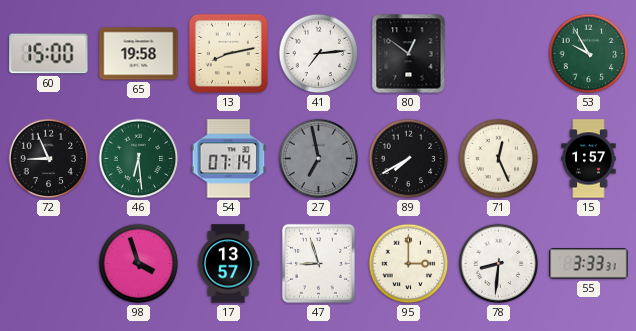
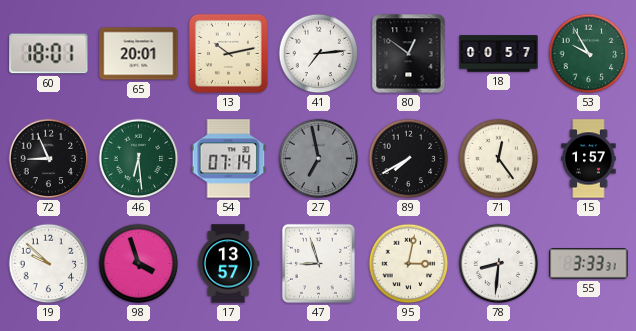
60: 15:00 -> 18:01 (49, 54)
65: 19:58 -> 20:01 (139, 54)
13: 8:13 -> 10:13 (228, 53)
18: none -> 00:57 (499, 54)
71: 12:26 -> 12:24 (499, 159)
19: none -> 9:52 (49, 264)
95: 3:00 -> 3:02 (409, 264)
